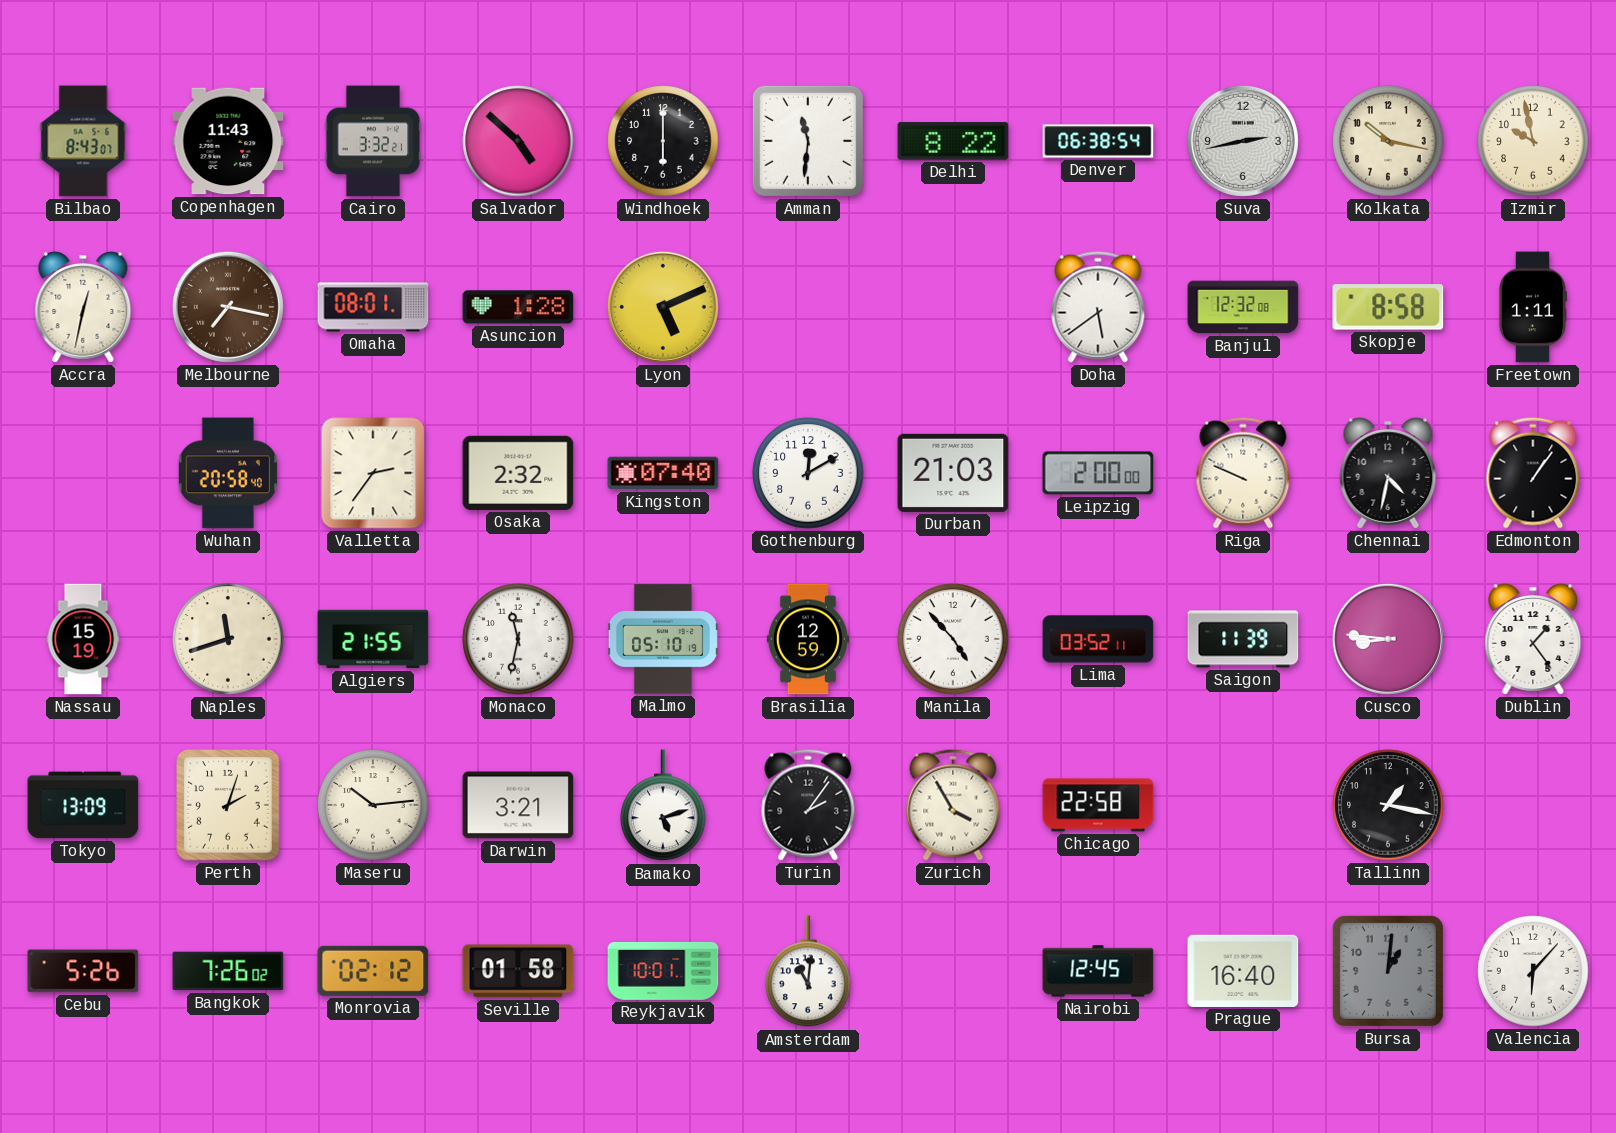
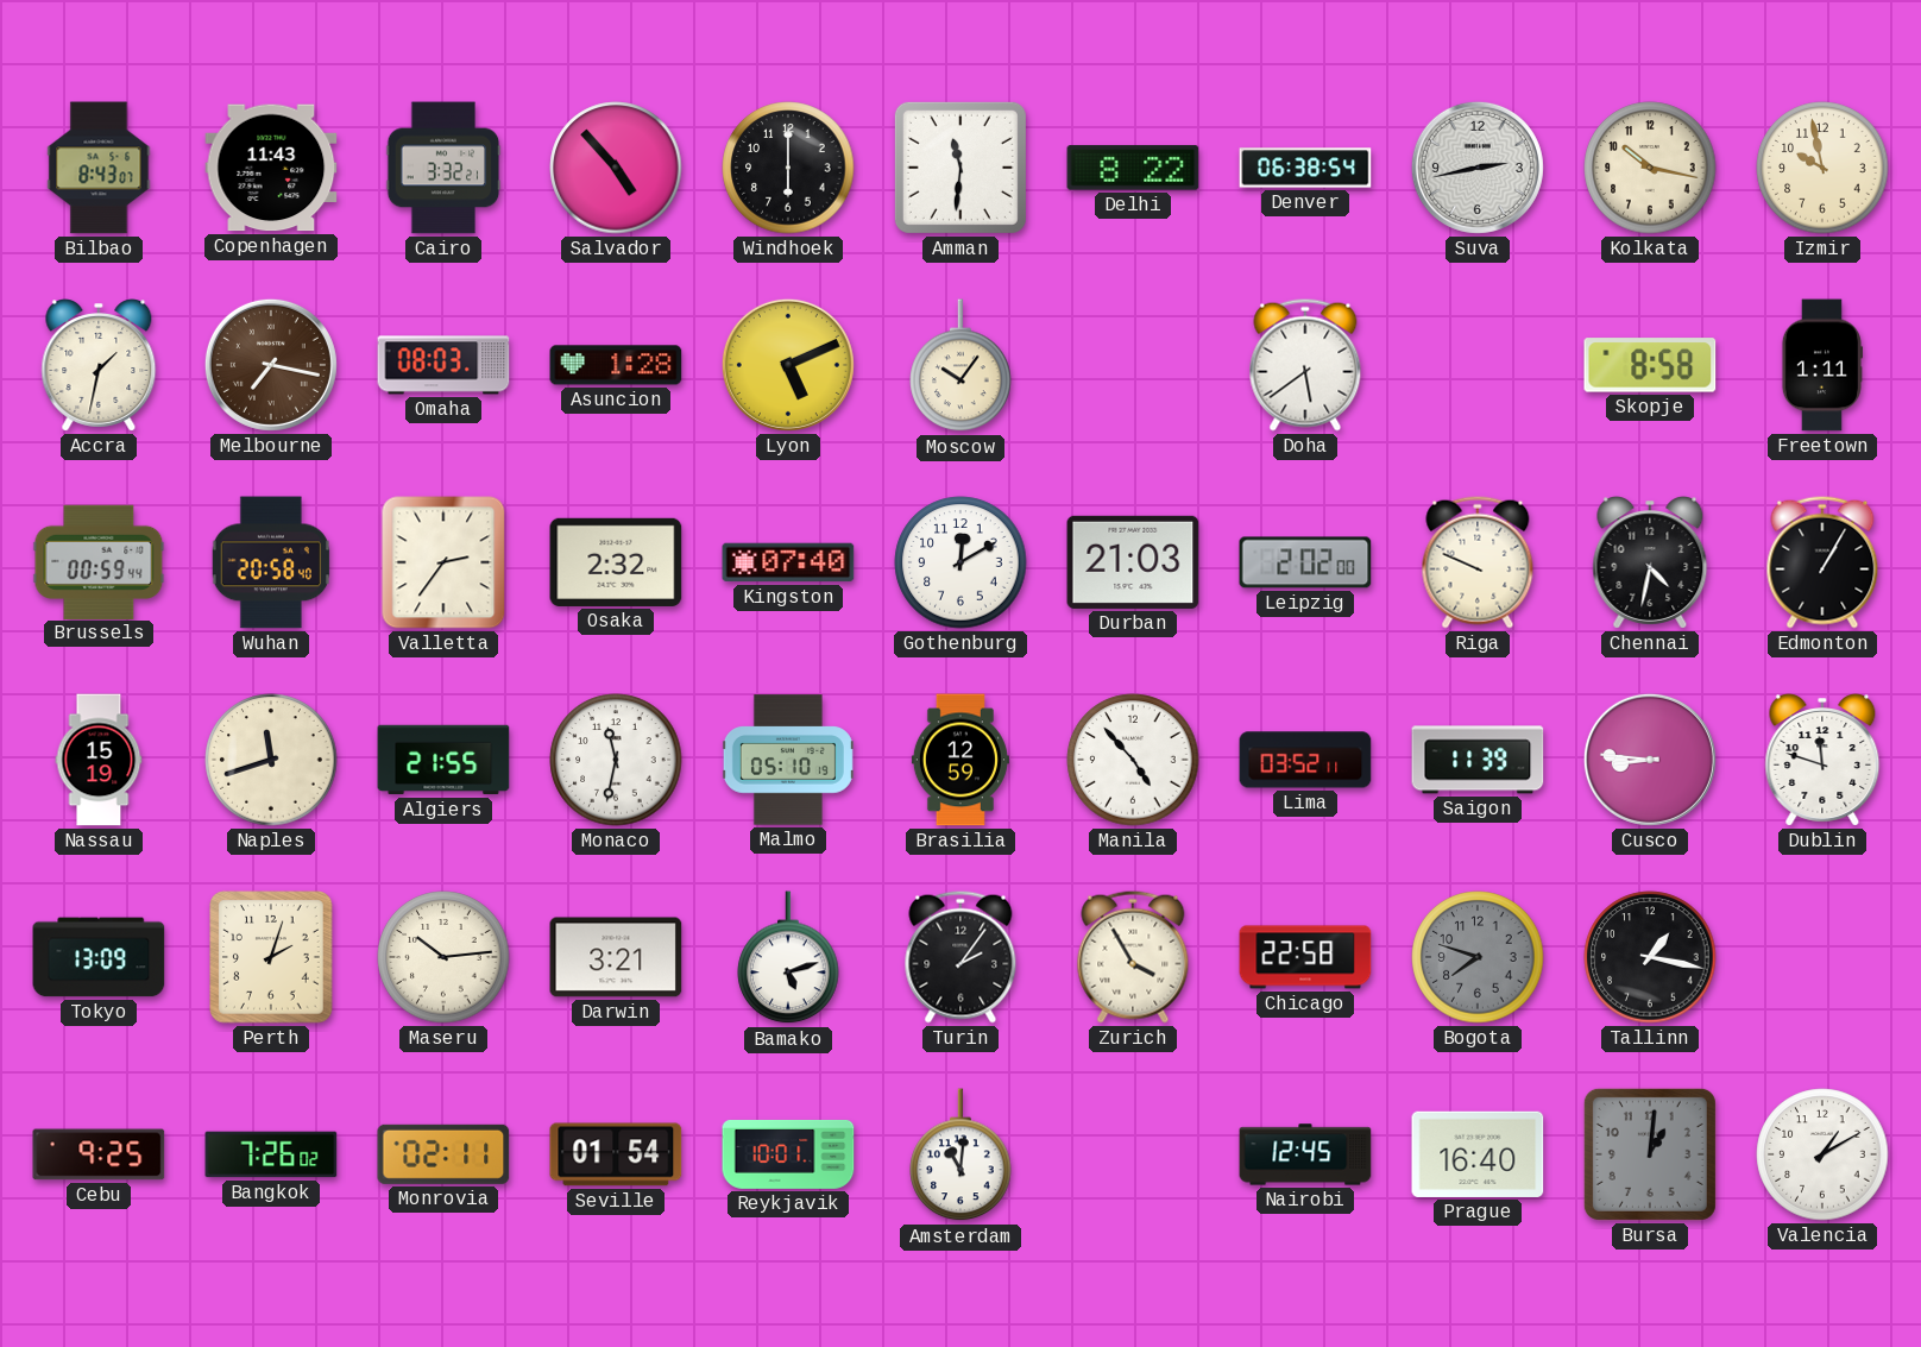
Salvador: 4:52 -> 4:53 (616, 168)
Accra: 12:32 -> 1:32 (99, 365)
Omaha: 08:01 -> 08:03 (443, 365)
Moscow: none -> 10:06 (960, 366)
Banjul: 12:32 -> none (1243, 307)
Brussels: none -> 00:59 (99, 561)
Leipzig: 2:00 -> 2:02 (1305, 562)
Edmonton: 1:06 -> 1:05 (1822, 562)
Dublin: 1:24 -> 11:48 (1822, 760)
Bogota: none -> 7:48 (1478, 957)
Cebu: 5:26 -> 9:25 (99, 1154)
Monrovia: 02:12 -> 02:11 (443, 1154)
Seville: 01:58 -> 01:54 (616, 1154)
Valencia: 6:07 -> 1:10 (1822, 1154)
